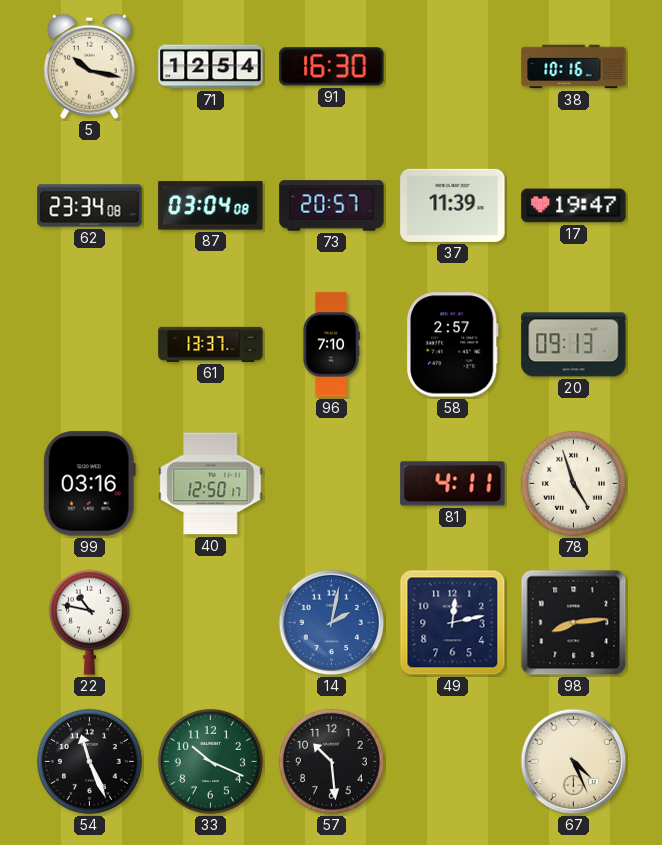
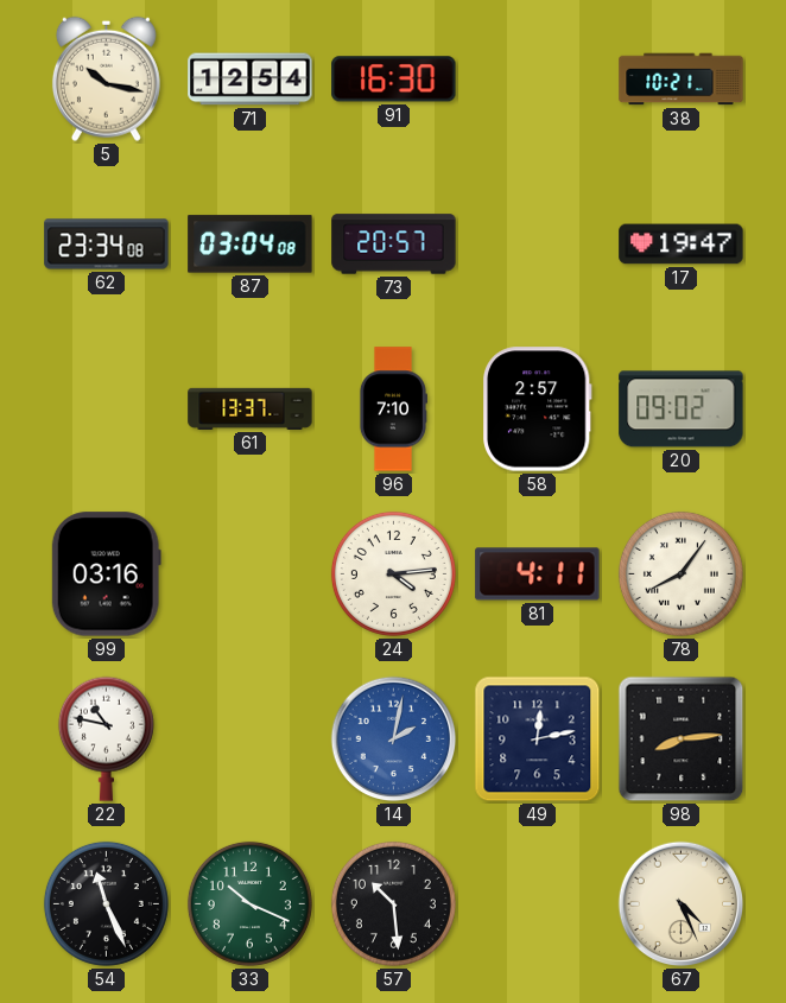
38: 10:16 -> 10:21 (682, 80)
37: 11:39 -> none (453, 205)
20: 09:13 -> 09:02 (682, 410)
40: 12:50 -> none (211, 484)
24: none -> 4:14 (393, 573)
78: 4:57 -> 8:06 (680, 573)
